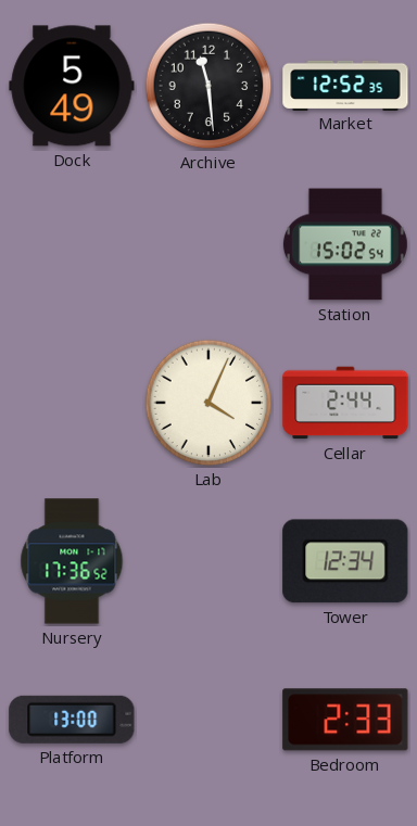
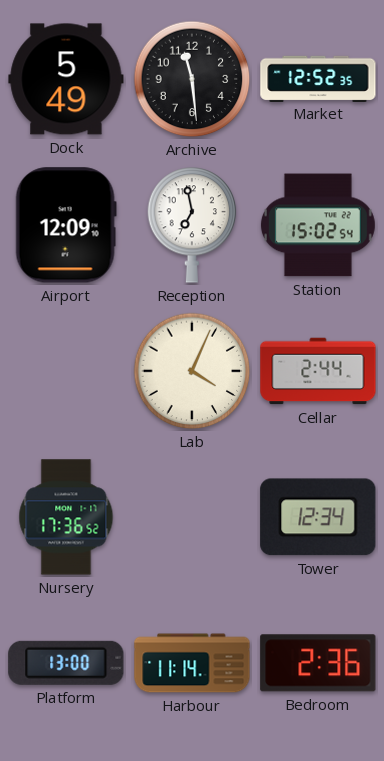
Airport: none -> 12:09 (66, 225)
Reception: none -> 6:58 (192, 225)
Harbour: none -> 11:14 (192, 663)
Bedroom: 2:33 -> 2:36 (318, 663)
